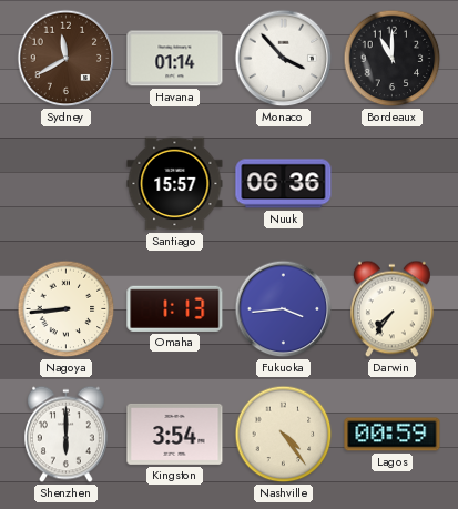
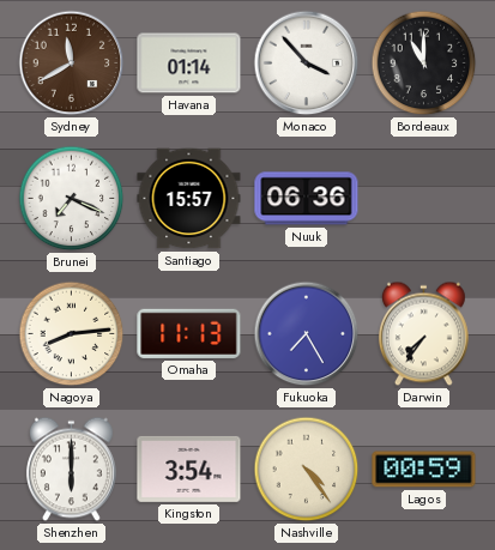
Brunei: none -> 7:19 (72, 199)
Nagoya: 8:44 -> 8:14 (72, 334)
Omaha: 1:13 -> 11:13 (189, 333)
Fukuoka: 3:44 -> 7:25 (307, 334)
